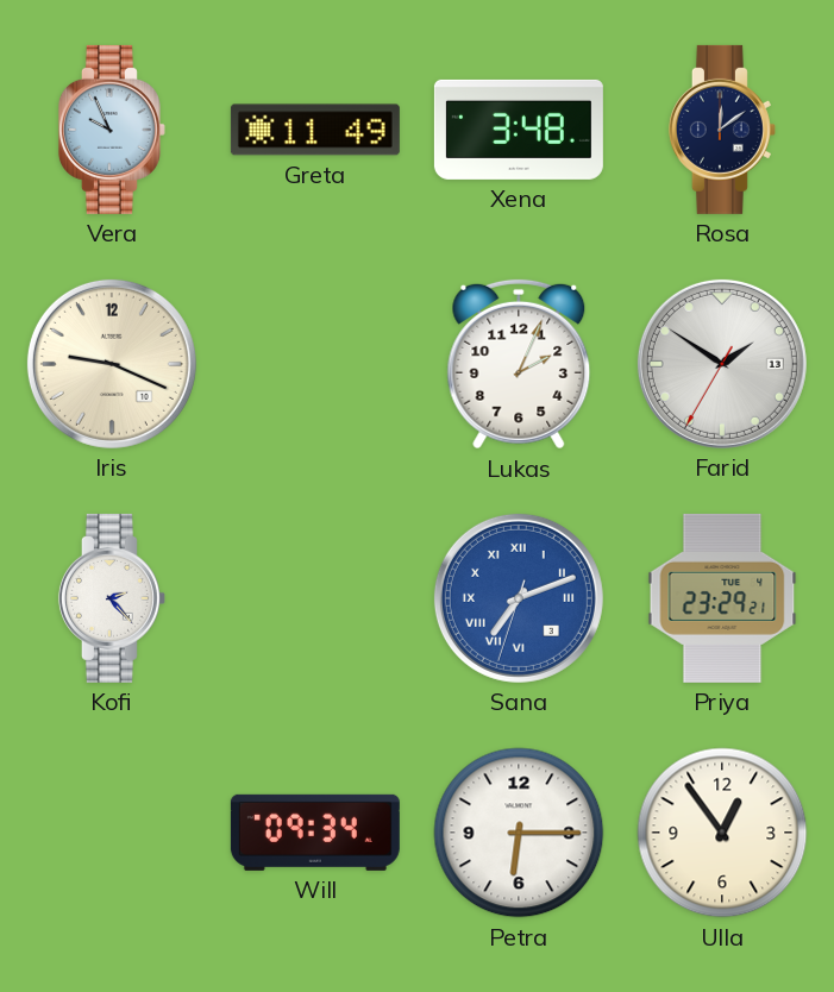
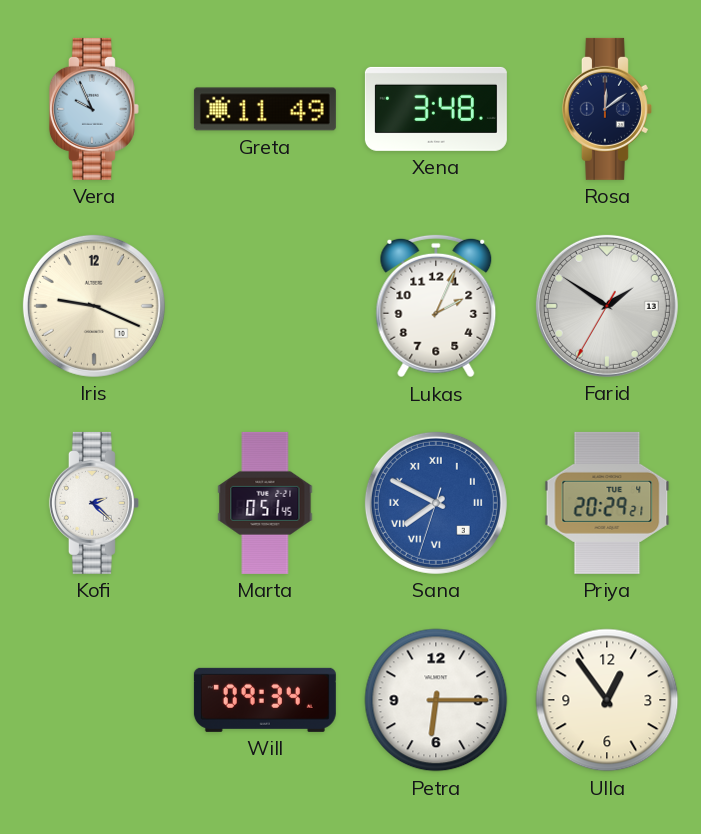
Kofi: 2:23 -> 2:22 (94, 503)
Marta: none -> 0:51 (265, 503)
Sana: 7:11 -> 7:49 (436, 503)
Priya: 23:29 -> 20:29 (607, 503)
